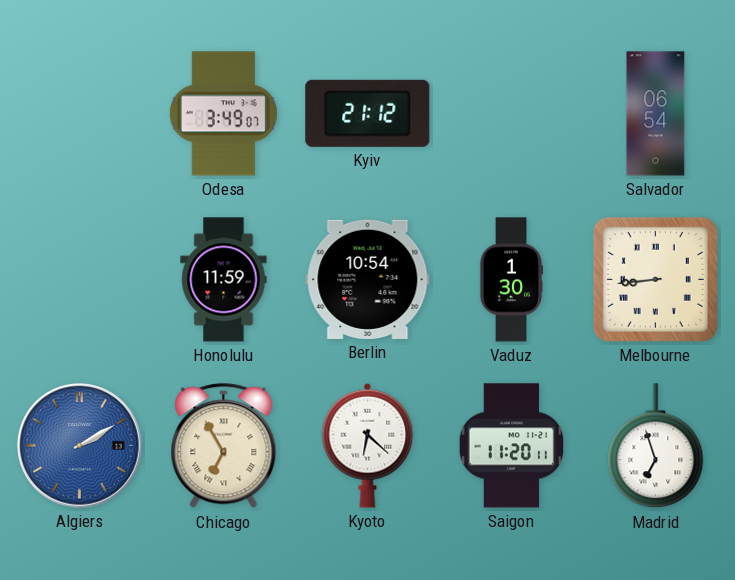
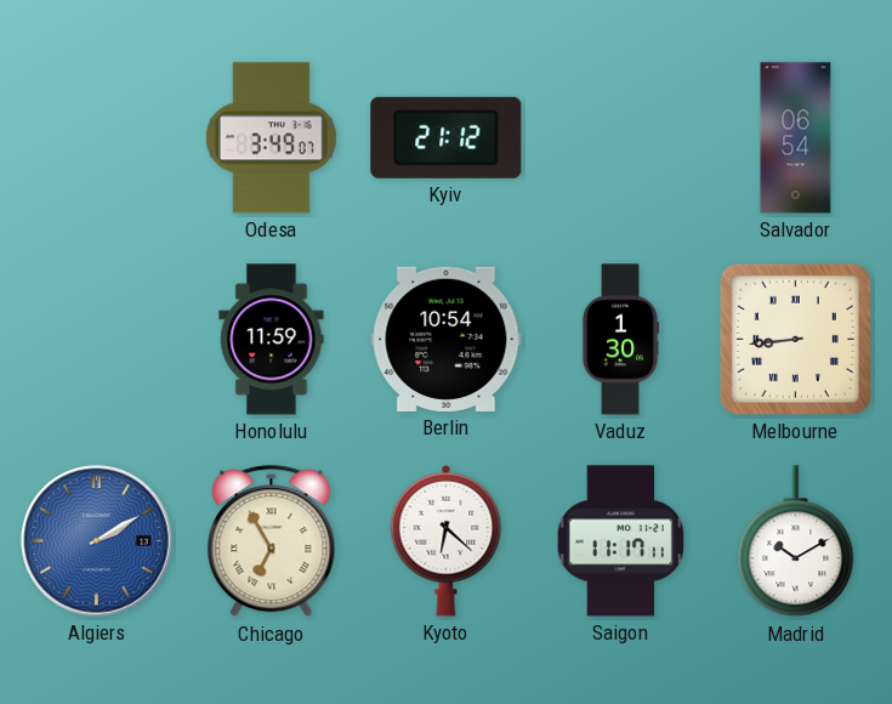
Saigon: 11:20 -> 11:17 (621, 541)
Madrid: 6:57 -> 10:10 (796, 541)
